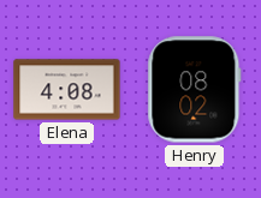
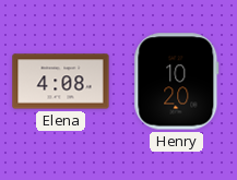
Henry: 08:02 -> 10:20 (177, 82)
